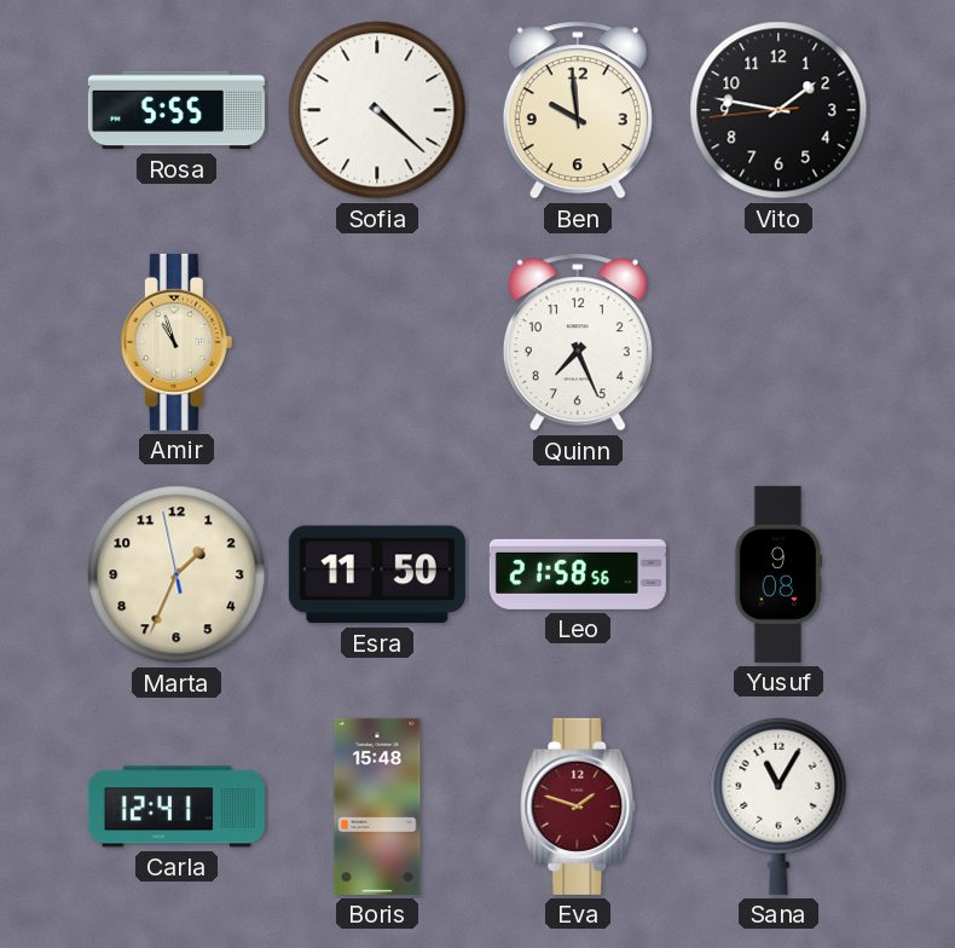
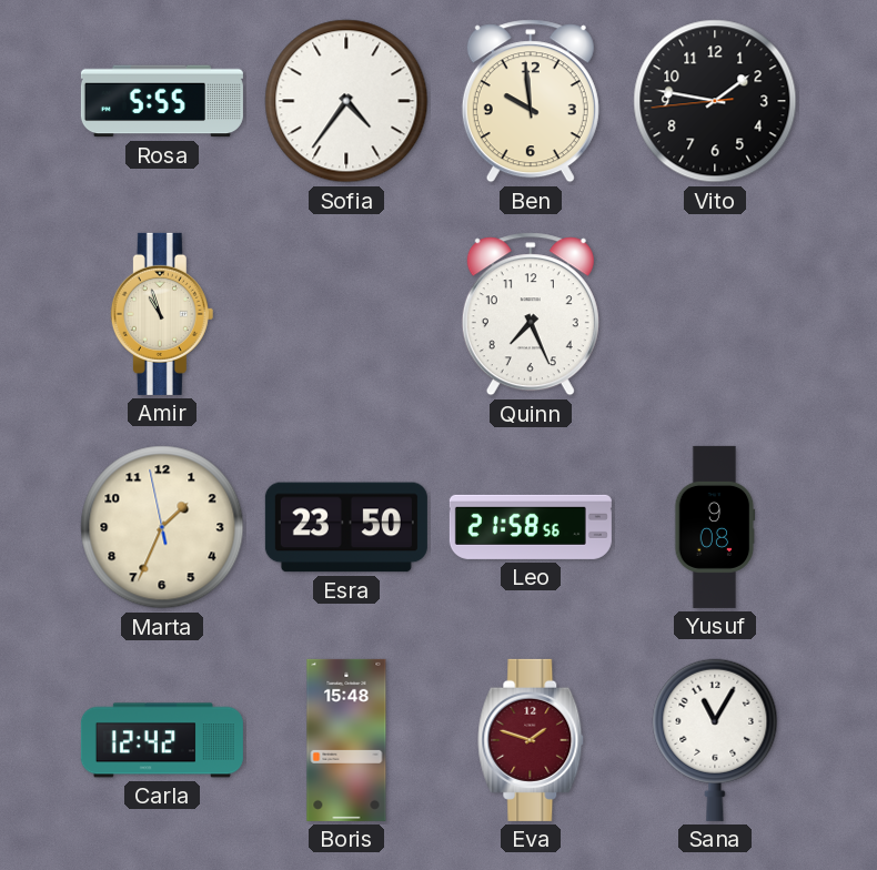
Sofia: 4:22 -> 4:36 (346, 101)
Esra: 11:50 -> 23:50 (346, 527)
Carla: 12:41 -> 12:42 (162, 740)
